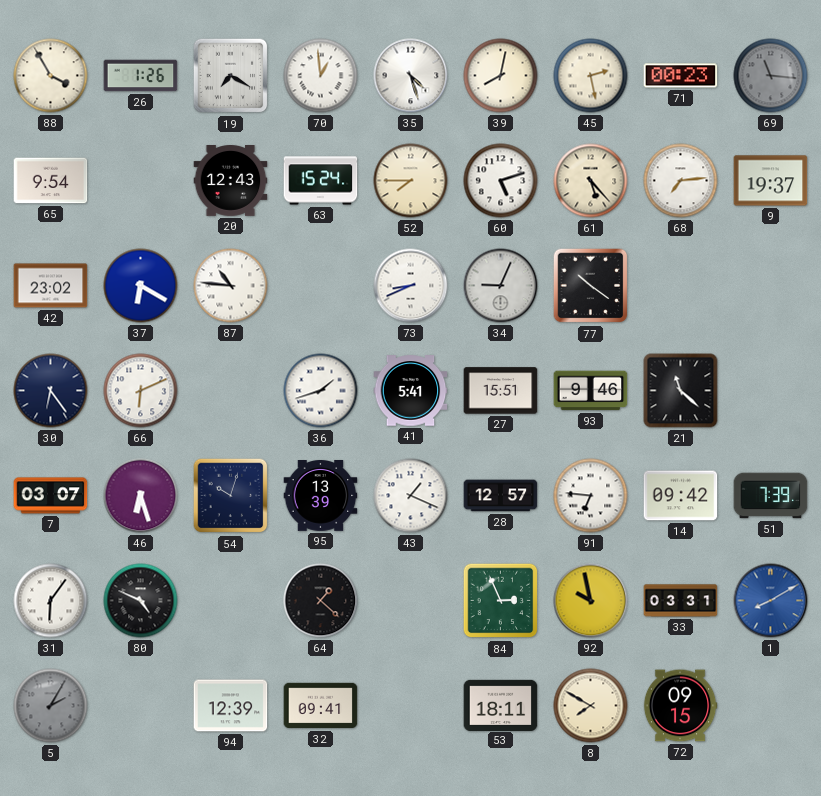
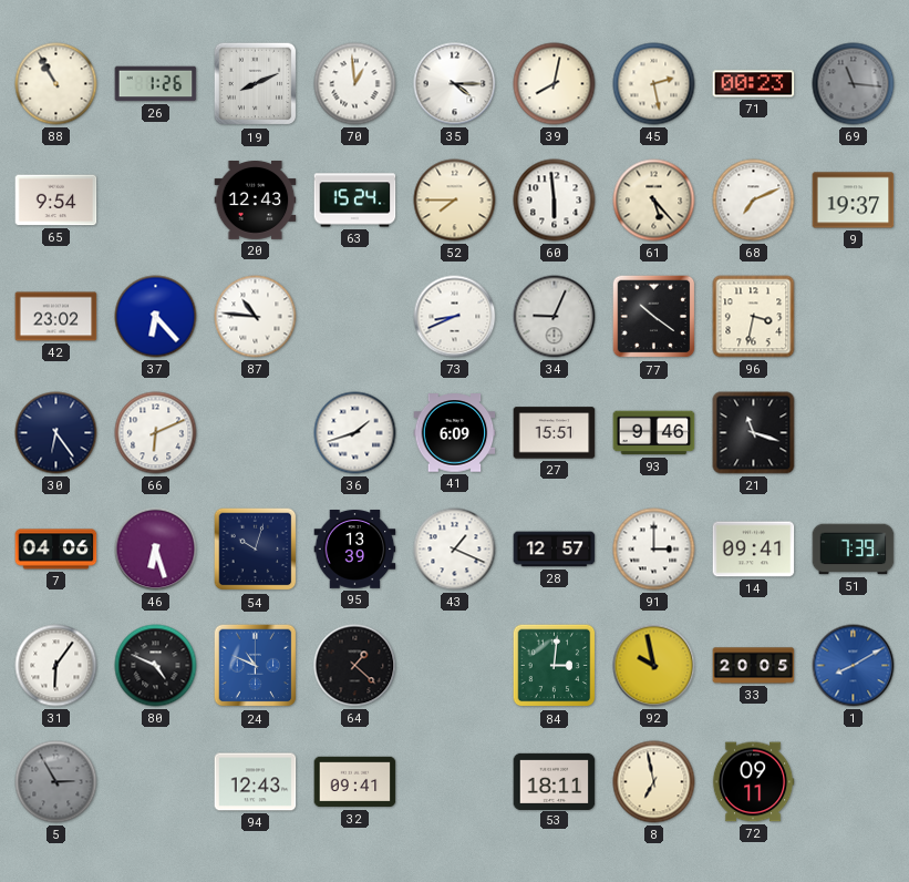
88: 3:55 -> 10:55 (56, 84)
19: 7:20 -> 8:11 (256, 84)
35: 4:27 -> 4:15 (455, 84)
60: 5:12 -> 5:59 (555, 201)
68: 7:14 -> 7:11 (754, 201)
37: 6:20 -> 6:23 (156, 317)
96: none -> 3:32 (754, 317)
41: 5:41 -> 6:09 (455, 433)
21: 11:22 -> 11:18 (754, 433)
7: 03:07 -> 04:06 (56, 550)
91: 6:46 -> 3:00 (654, 550)
14: 09:42 -> 09:41 (754, 550)
24: none -> 10:49 (256, 666)
84: 2:56 -> 3:01 (555, 666)
33: 03:31 -> 20:05 (754, 666)
5: 2:05 -> 2:55 (56, 782)
94: 12:39 -> 12:43 (256, 782)
8: 7:50 -> 6:58 (654, 782)
72: 09:15 -> 09:11 (753, 782)
